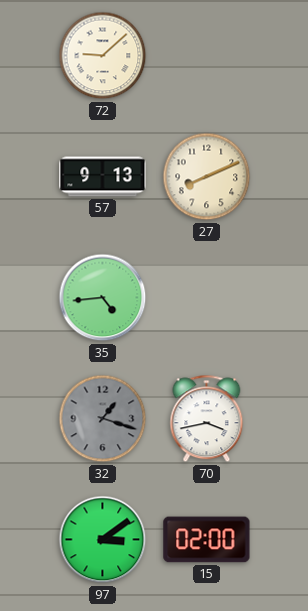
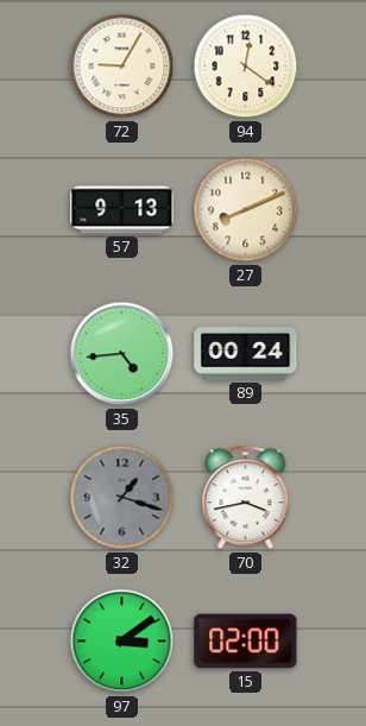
72: 9:08 -> 9:05 (122, 67)
94: none -> 12:21 (246, 67)
89: none -> 00:24 (246, 354)
